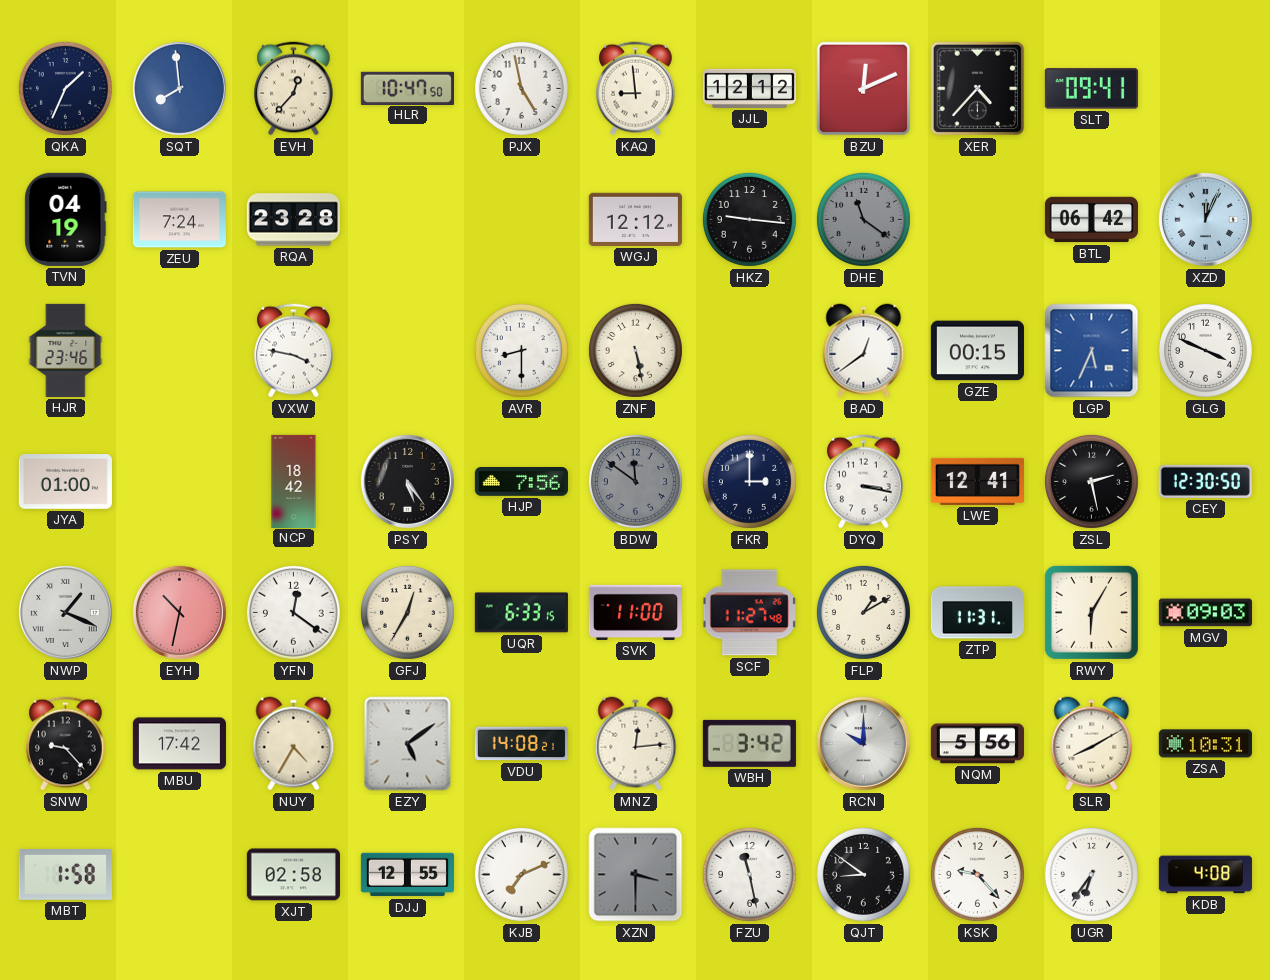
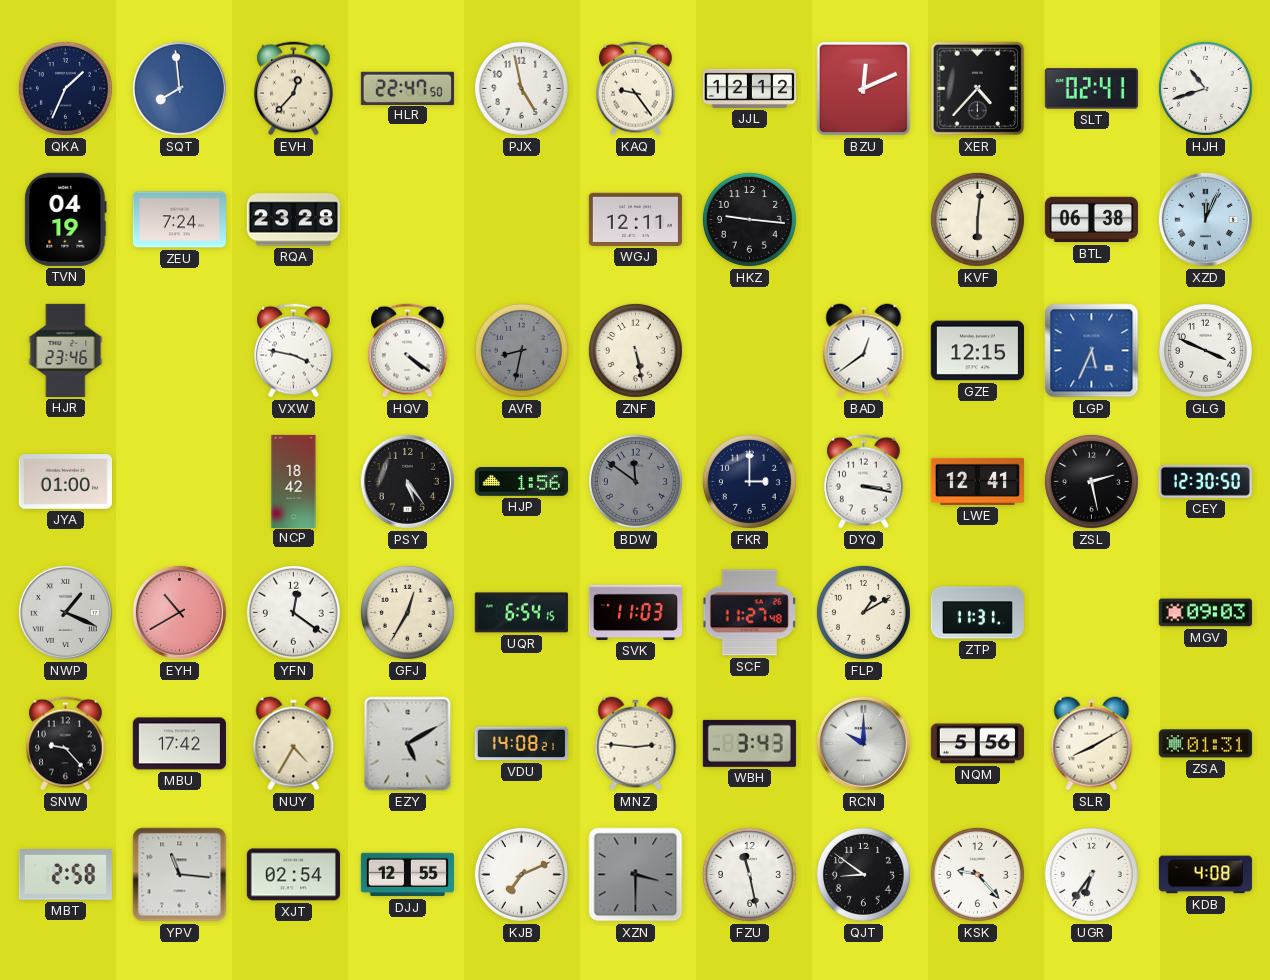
HLR: 10:47 -> 22:47 (407, 88)
KAQ: 8:59 -> 9:24 (636, 89)
SLT: 09:41 -> 02:41 (1091, 89)
HJH: none -> 10:42 (1205, 88)
WGJ: 12:12 -> 12:11 (635, 219)
DHE: 11:21 -> none (863, 219)
KVF: none -> 6:01 (977, 219)
BTL: 06:42 -> 06:38 (1091, 220)
HQV: none -> 4:21 (408, 351)
AVR: 8:30 -> 8:32 (521, 350)
AVR dial: white -> grey (521, 350)
GZE: 00:15 -> 12:15 (977, 351)
HJP: 7:56 -> 1:56 (521, 482)
EYH: 10:32 -> 10:40 (179, 612)
UQR: 6:33 -> 6:54 (521, 613)
SVK: 11:00 -> 11:03 (635, 612)
RWY: 6:05 -> none (1091, 612)
EZY: 5:09 -> 5:10 (408, 744)
MNZ: 12:14 -> 2:46 (636, 744)
WBH: 3:42 -> 3:43 (749, 743)
ZSA: 10:31 -> 01:31 (1205, 744)
MBT: 1:58 -> 2:58 (65, 875)
YPV: none -> 11:16 (180, 875)
XJT: 02:58 -> 02:54 (293, 875)
